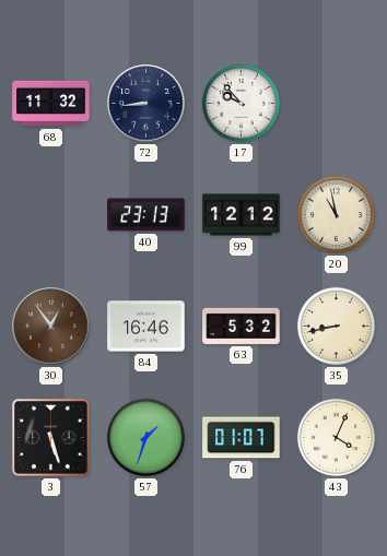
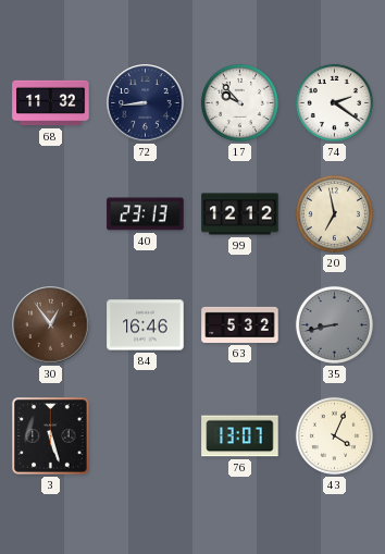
74: none -> 2:21 (334, 102)
20: 10:58 -> 6:58 (334, 213)
35 dial: cream -> grey (334, 324)
57: 1:33 -> none (145, 437)
76: 01:07 -> 13:07 (240, 436)
